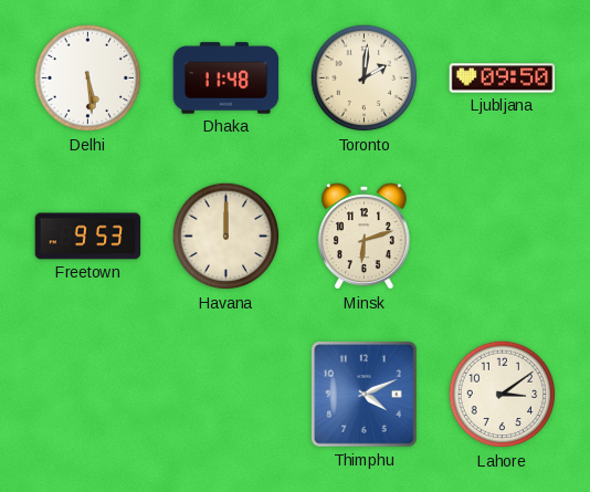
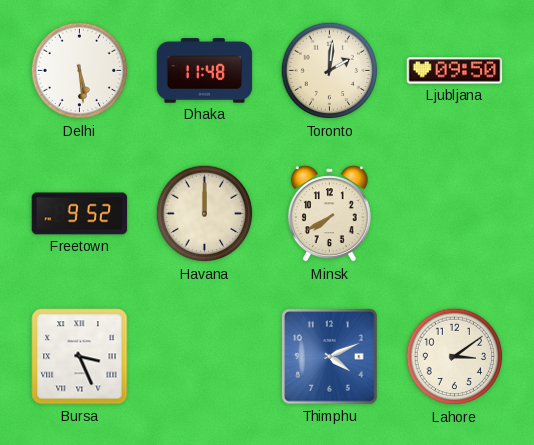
Freetown: 9:53 -> 9:52 (80, 214)
Minsk: 6:12 -> 7:40 (329, 214)
Bursa: none -> 3:26 (80, 357)
